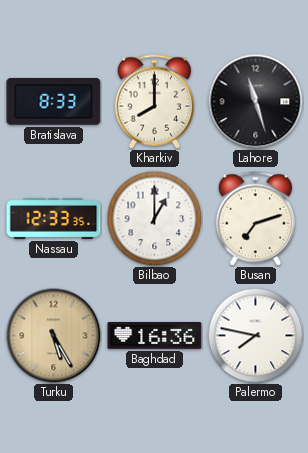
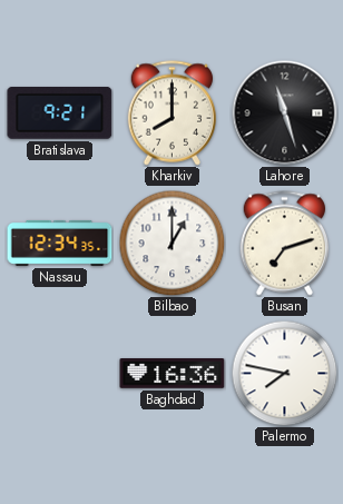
Bratislava: 8:33 -> 9:21 (60, 113)
Nassau: 12:33 -> 12:34 (60, 243)
Turku: 5:25 -> none (53, 335)
